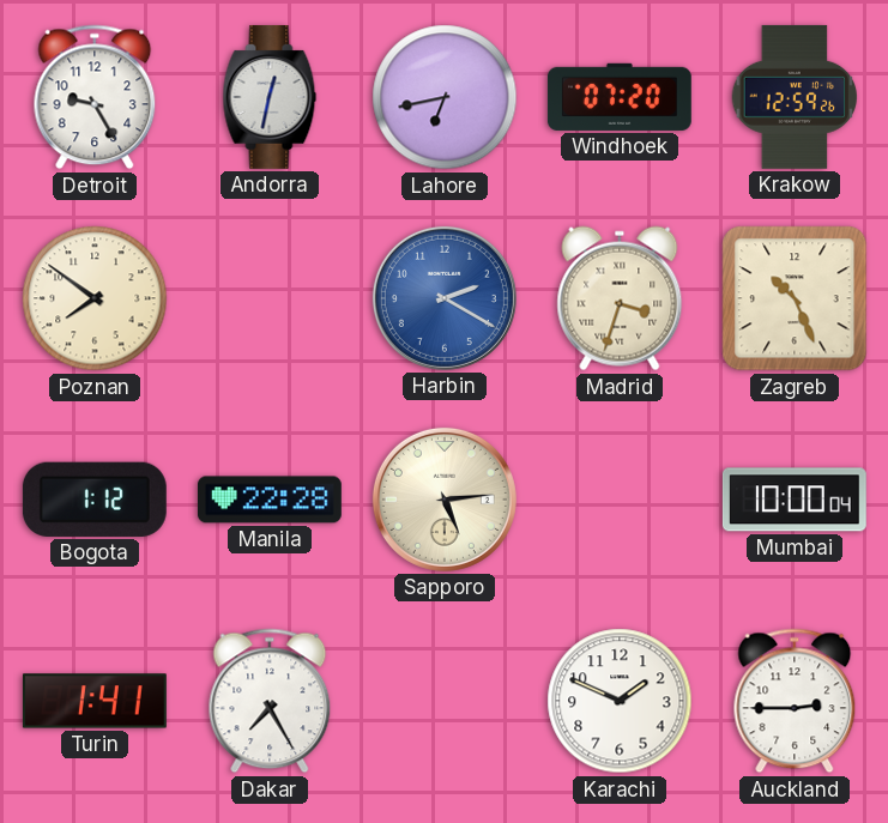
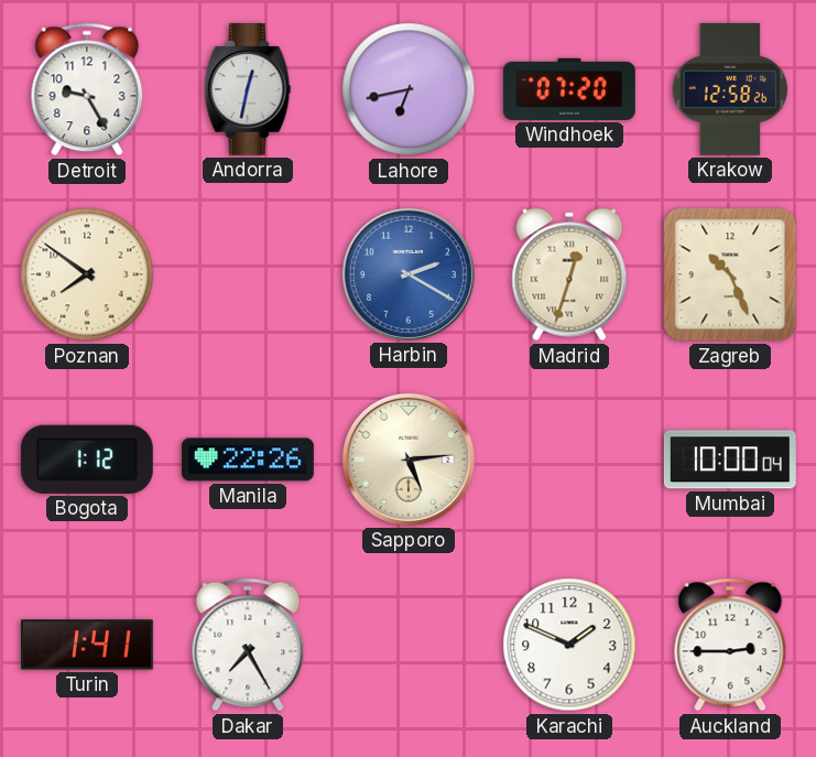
Krakow: 12:59 -> 12:58 (730, 89)
Madrid: 3:33 -> 12:33 (569, 274)
Manila: 22:28 -> 22:26 (248, 459)
